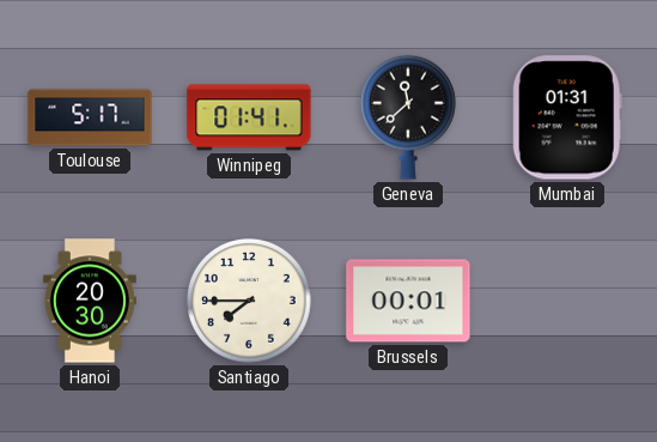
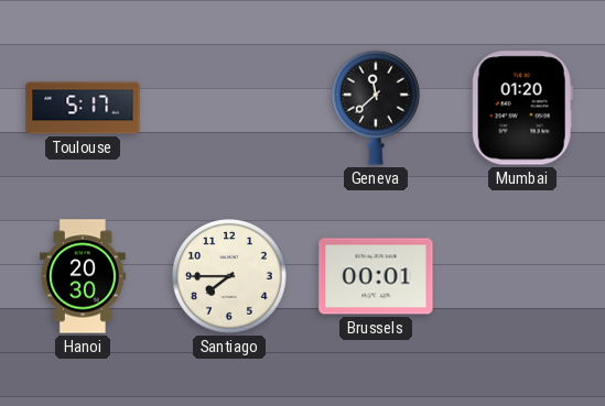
Winnipeg: 01:41 -> none (249, 117)
Mumbai: 01:31 -> 01:20 (522, 108)
